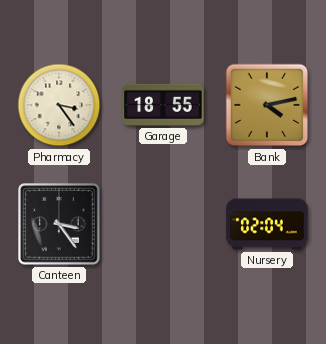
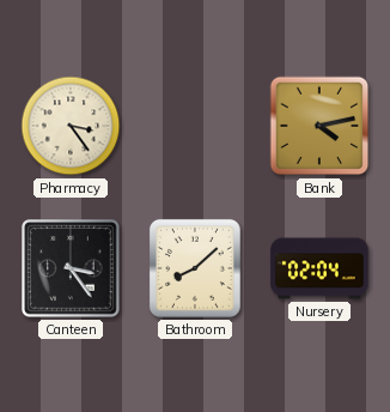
Garage: 18:55 -> none (163, 105)
Bathroom: none -> 8:08 (195, 268)
